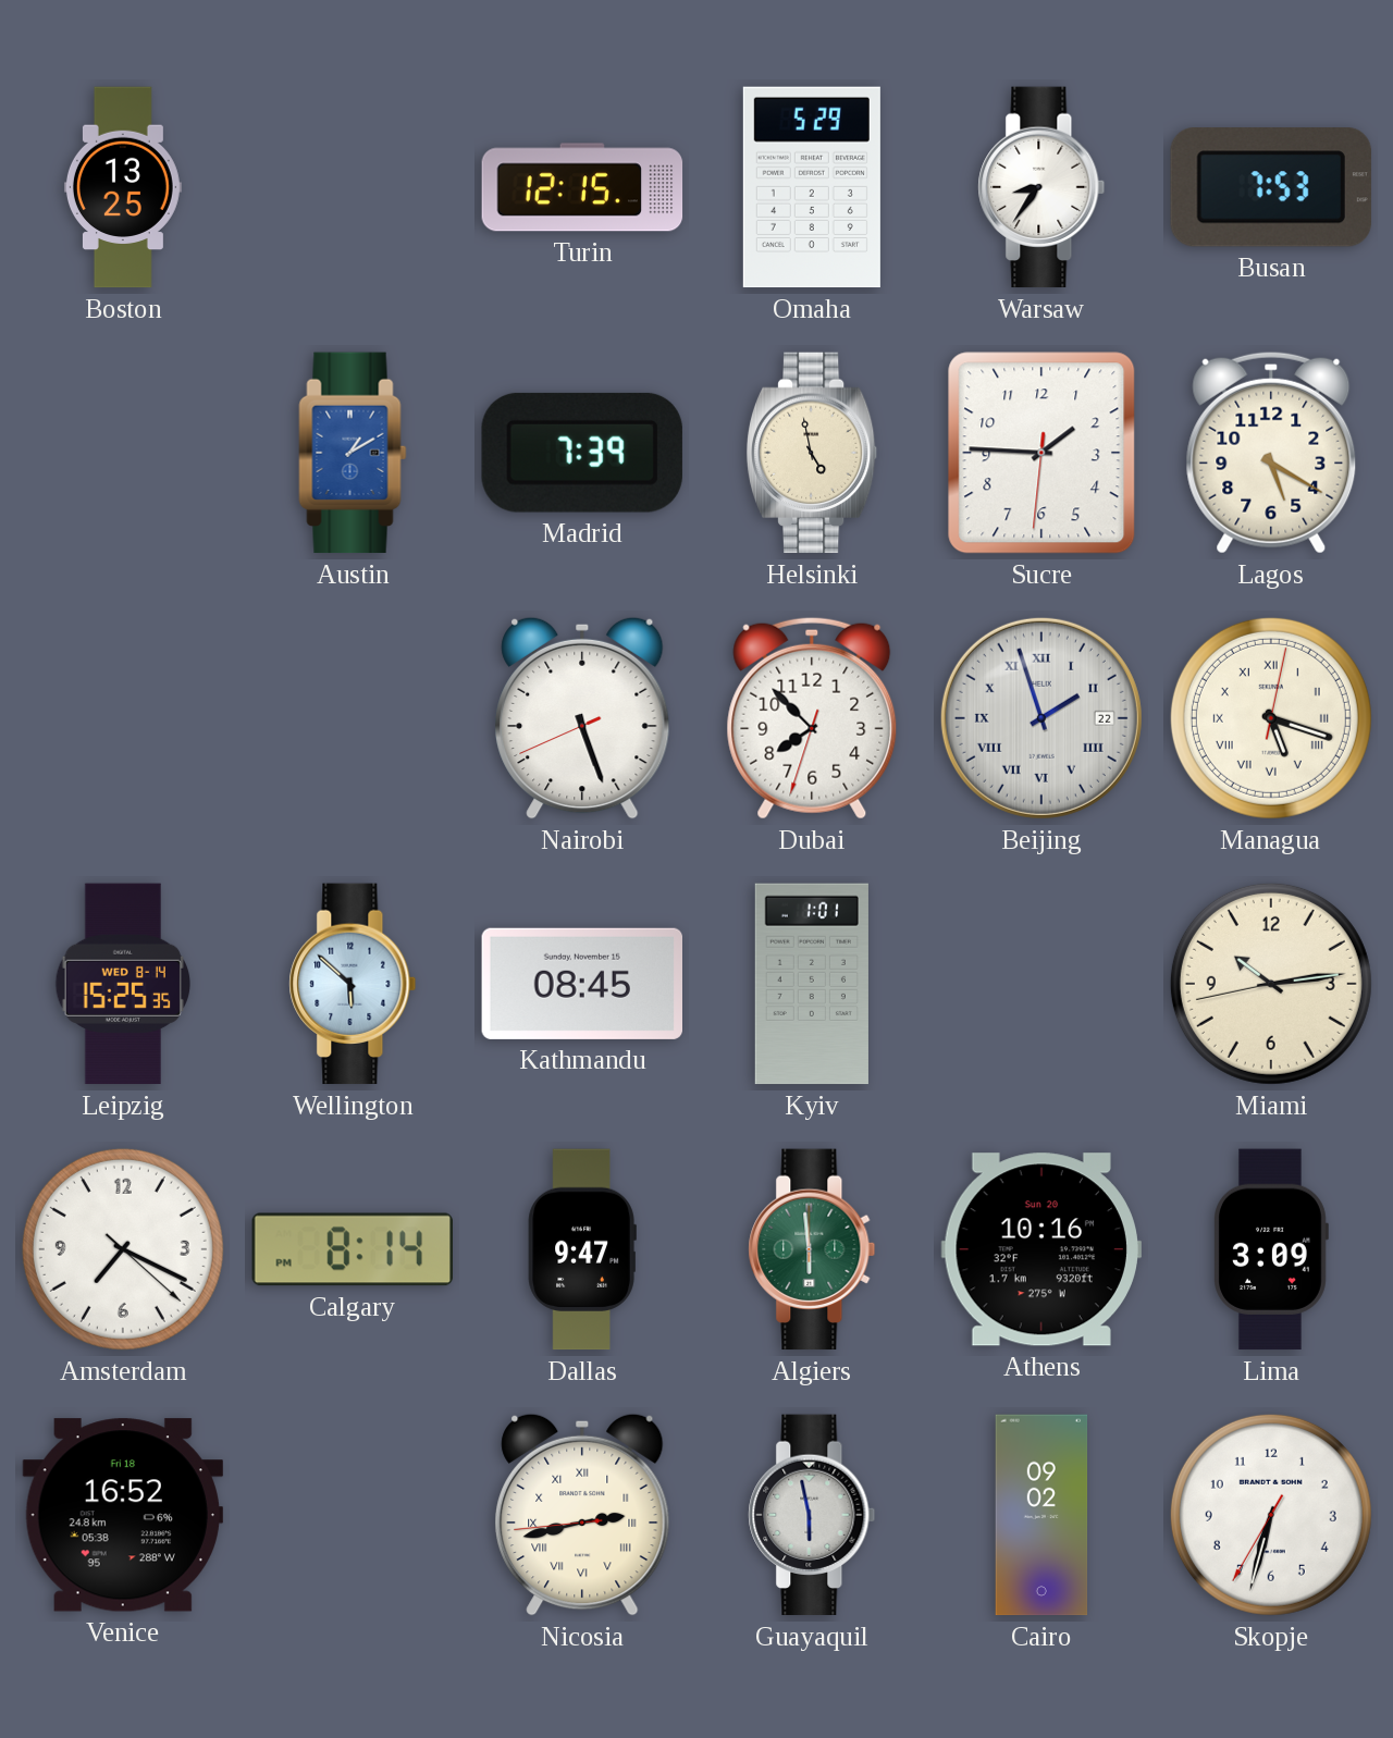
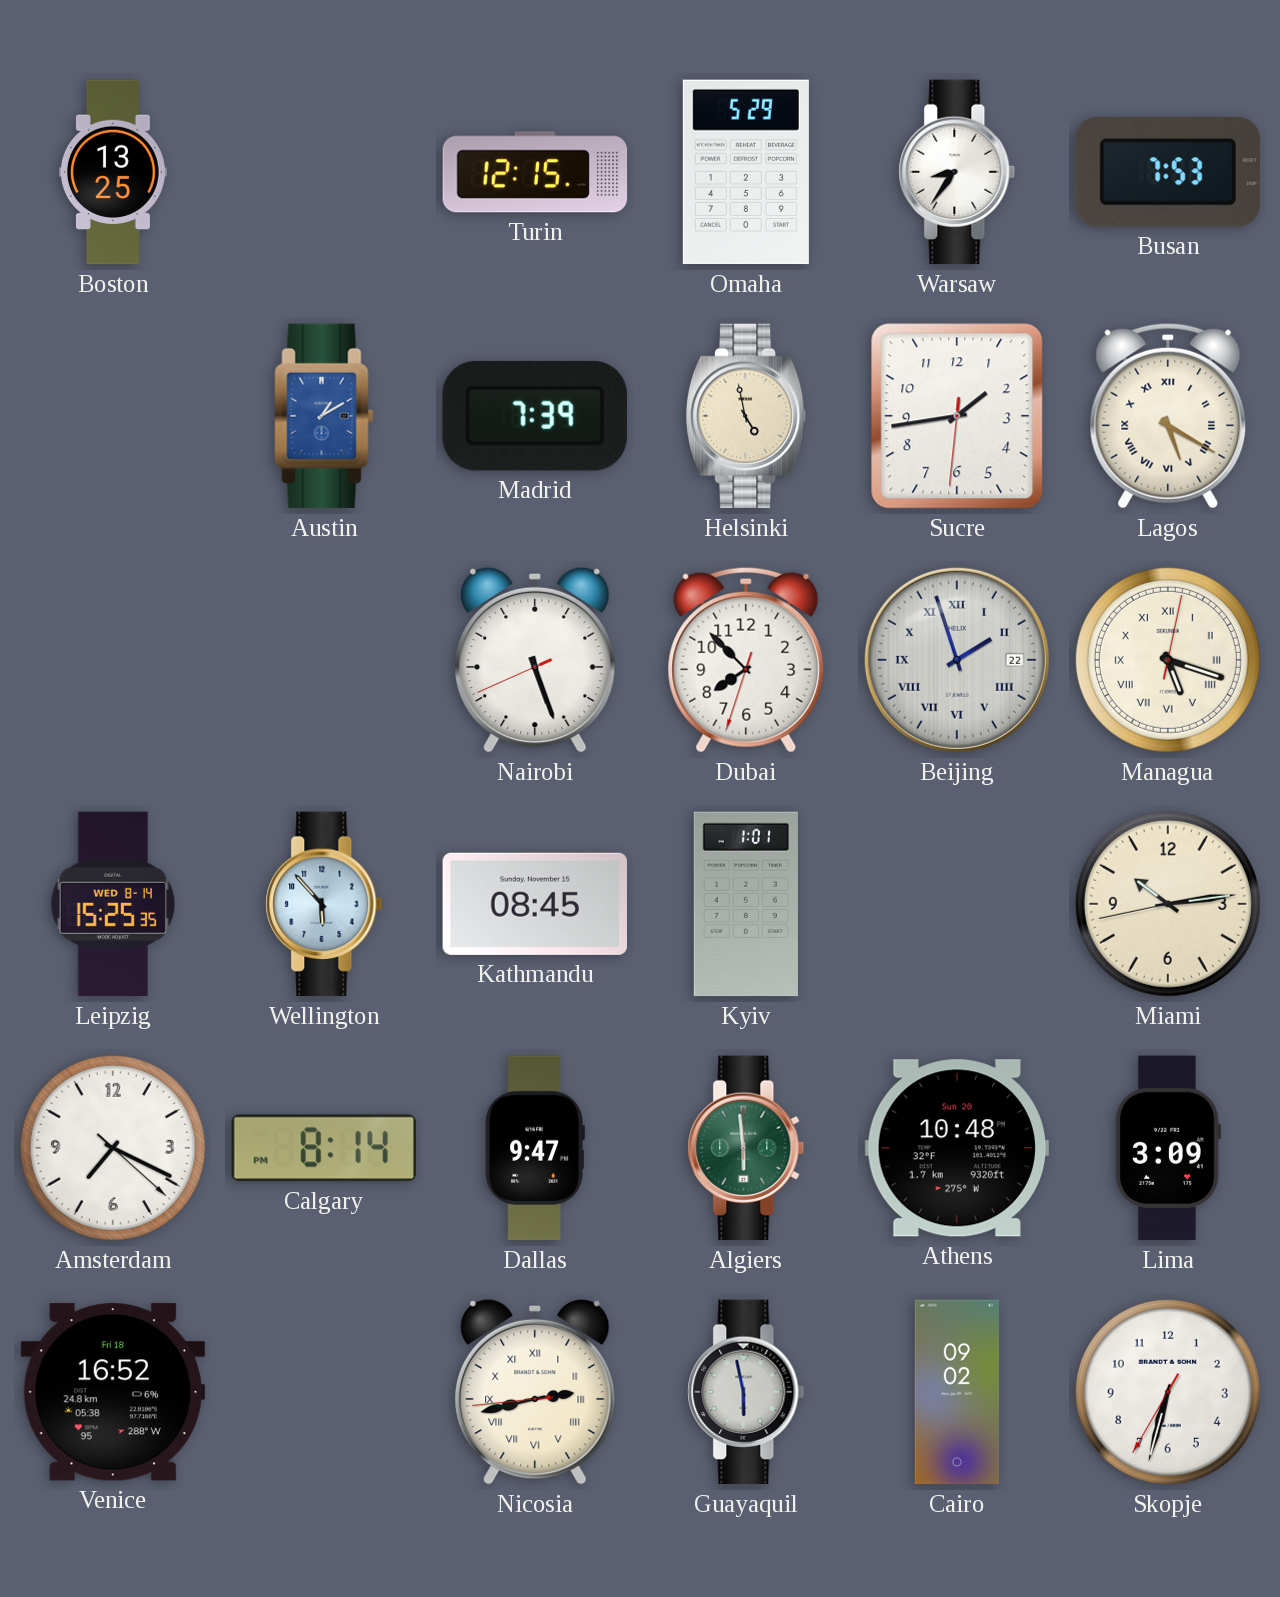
Sucre: 1:45 -> 1:43 (957, 416)
Lagos numerals: Arabic -> Roman (1168, 416)
Wellington: 5:52 -> 5:53 (324, 904)
Athens: 10:16 -> 10:48 (957, 1148)
